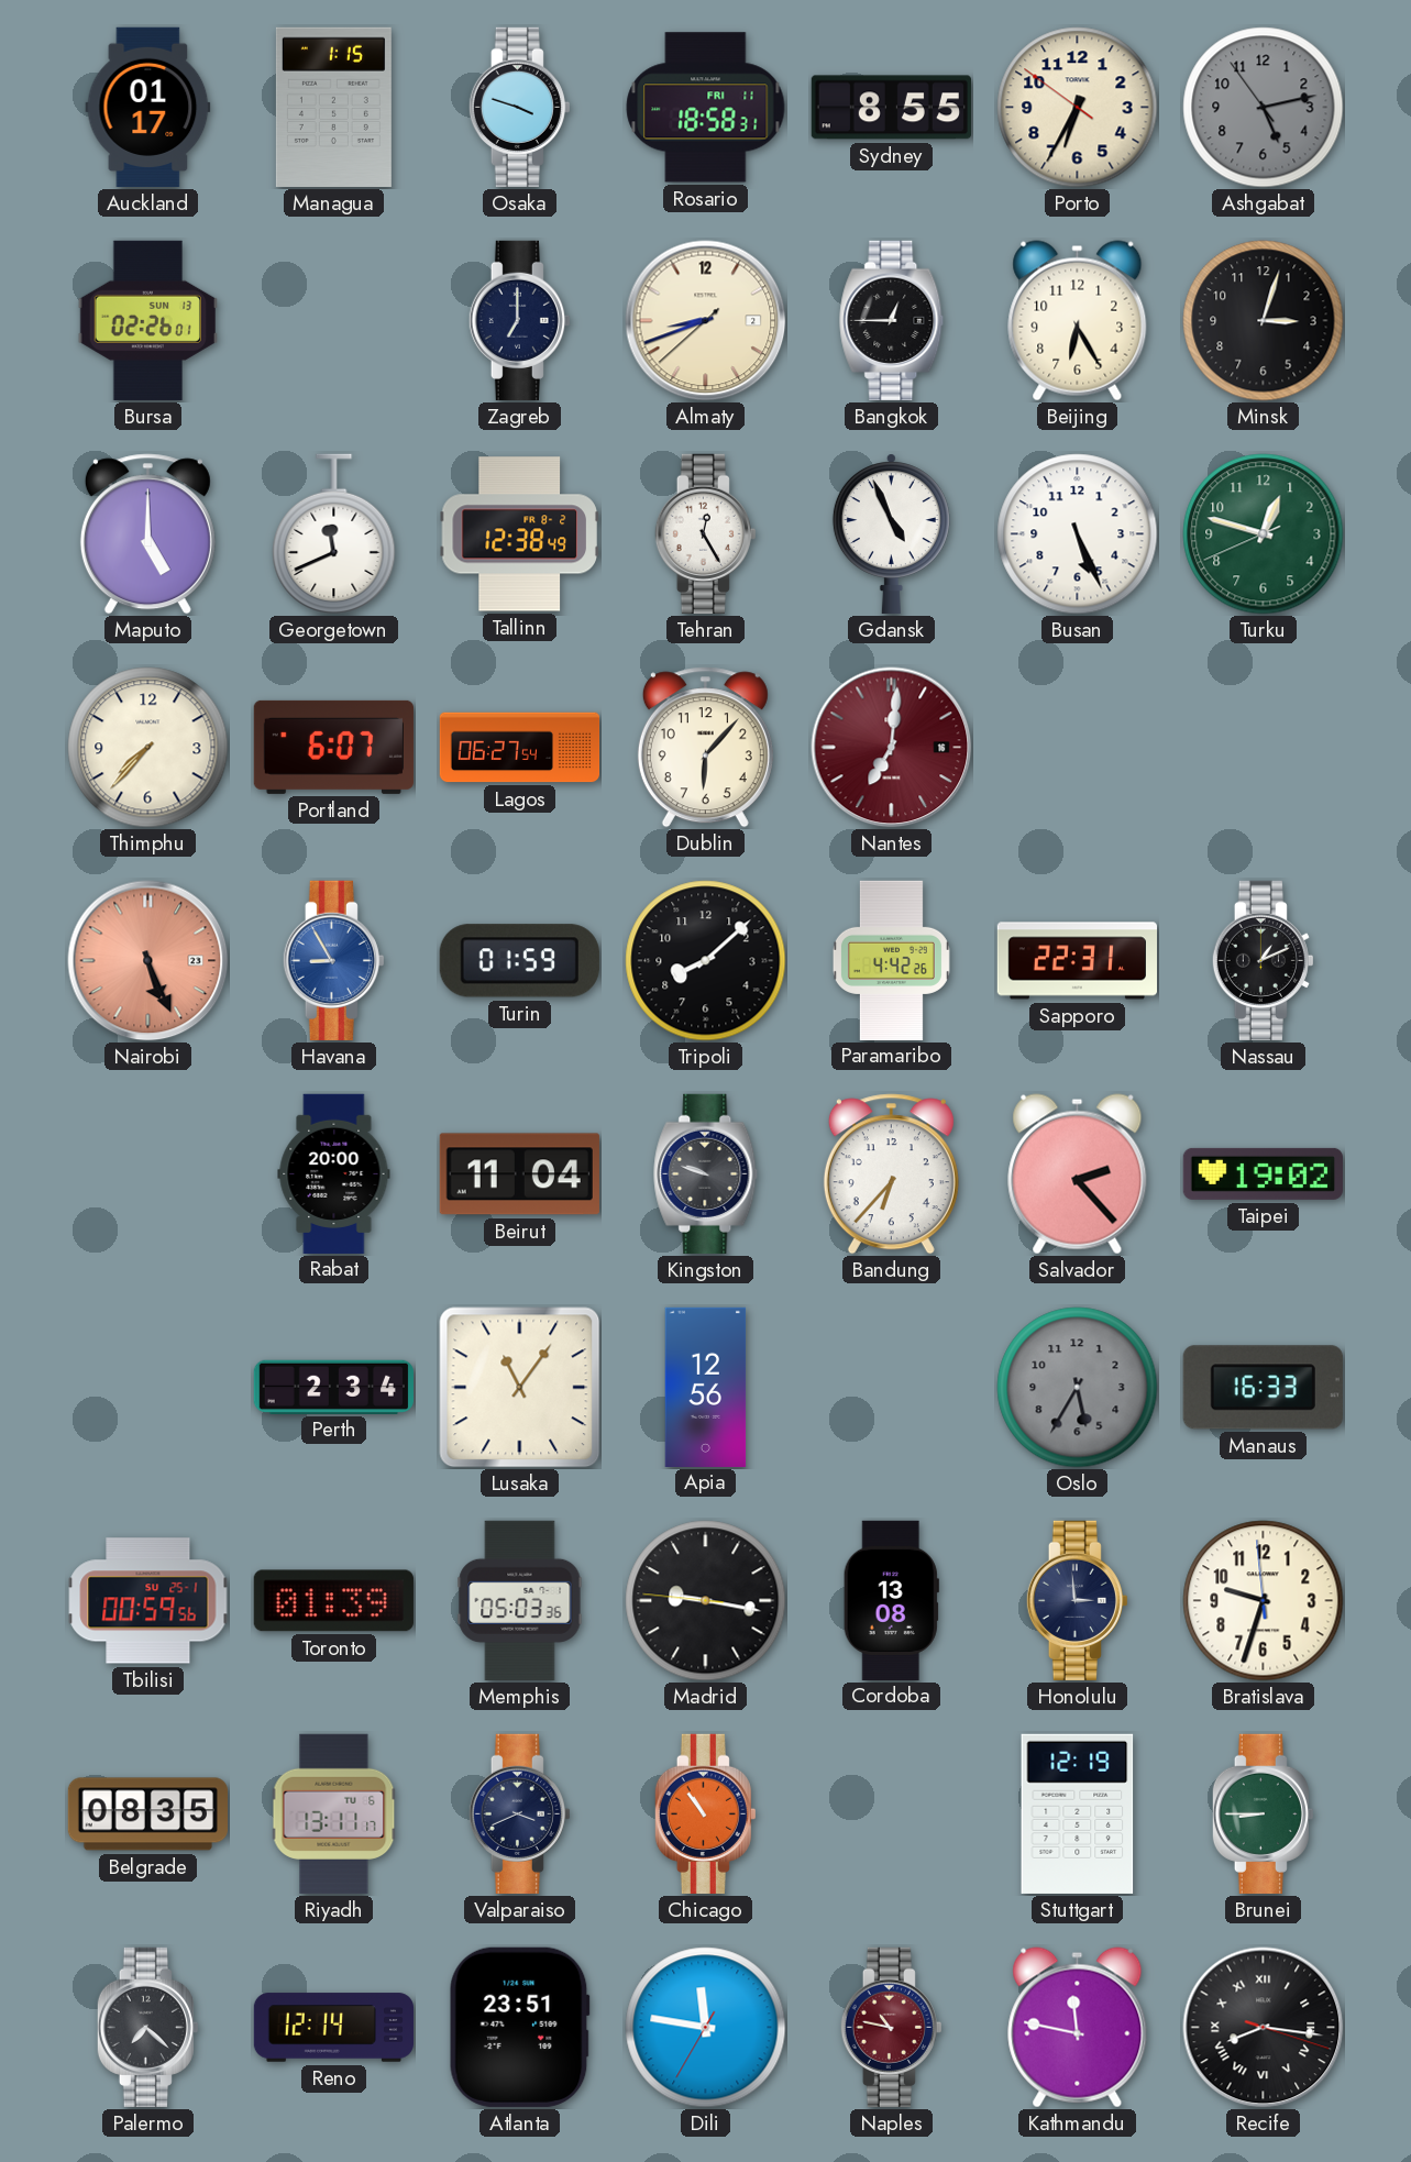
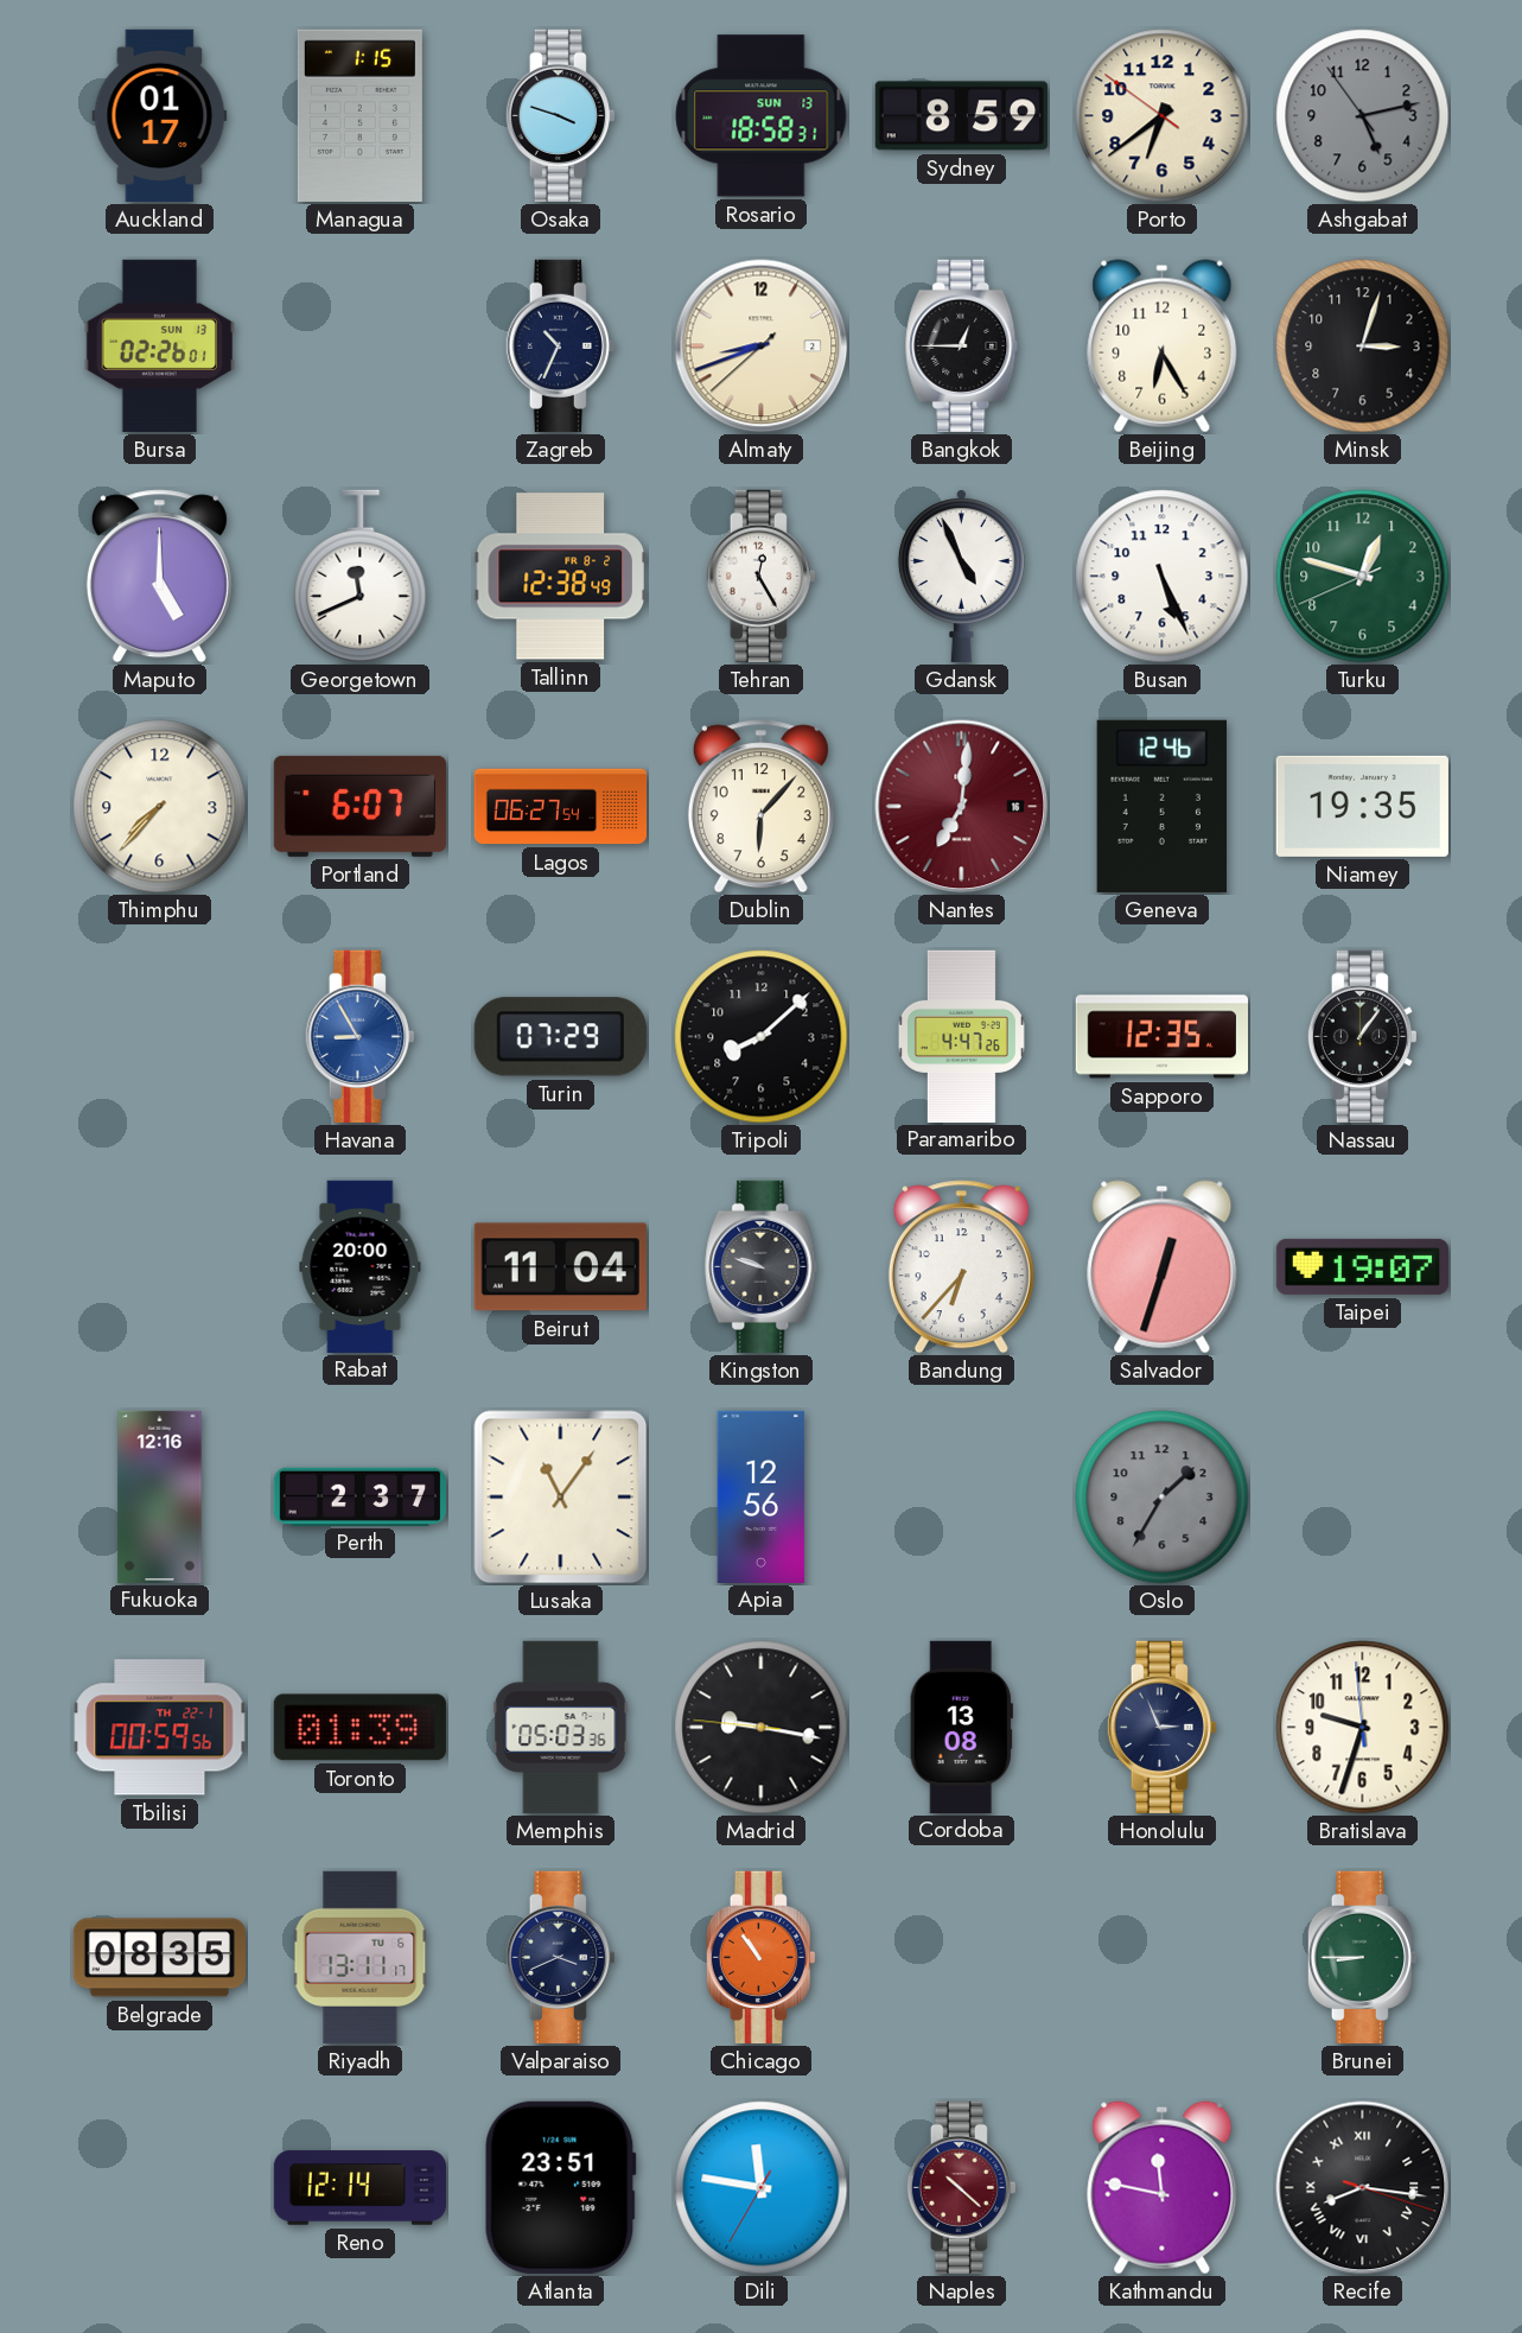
Rosario date: FRI 11 -> SUN 13 (762, 116)
Sydney: 8:55 -> 8:59 (961, 116)
Porto: 6:34 -> 6:38 (1163, 116)
Zagreb: 7:00 -> 10:34 (560, 345)
Geneva: none -> 12:46 (1161, 806)
Niamey: none -> 19:35 (1362, 806)
Nairobi: 5:26 -> none (148, 961)
Turin: 01:59 -> 07:29 (560, 1037)
Paramaribo: 4:42 -> 4:47 (961, 1036)
Sapporo: 22:31 -> 12:35 (1161, 1037)
Nassau: 1:11 -> 1:06 (1362, 1036)
Salvador: 2:23 -> 12:33 (1163, 1267)
Taipei: 19:02 -> 19:07 (1362, 1266)
Fukuoka: none -> 12:16 (160, 1496)
Perth: 2:34 -> 2:37 (359, 1496)
Oslo: 5:35 -> 1:35 (1163, 1498)
Manaus: 16:33 -> none (1263, 1388)
Tbilisi date: SU 25-1 -> TH 22-1 (160, 1728)
Honolulu: 2:59 -> 2:56 (1161, 1727)
Stuttgart: 12:19 -> none (1078, 1813)
Palermo: 7:22 -> none (147, 2027)
Naples: 10:47 -> 10:22 (961, 2187)
